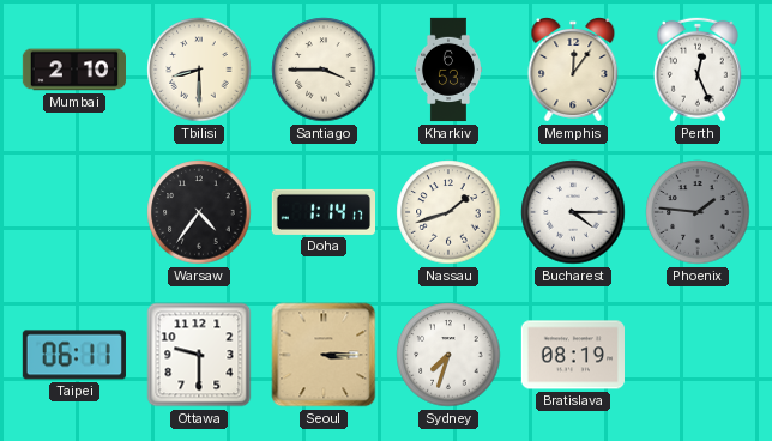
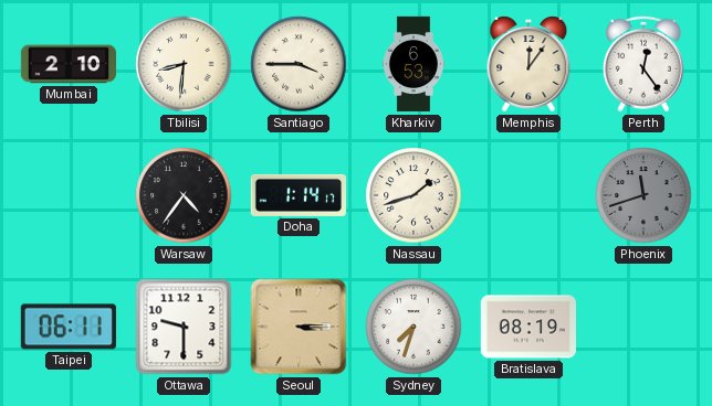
Tbilisi: 8:30 -> 8:31 (184, 64)
Perth: 12:26 -> 12:24 (643, 64)
Bucharest: 4:15 -> none (573, 212)
Phoenix: 1:46 -> 11:42 (643, 195)
